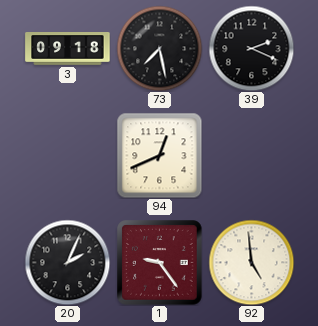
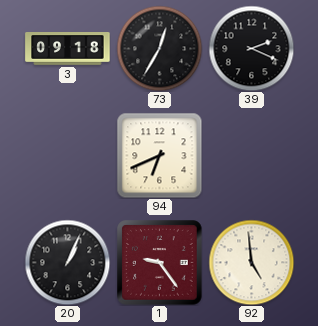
73: 7:28 -> 12:35 (159, 48)
94: 12:41 -> 6:41 (159, 155)
20: 2:04 -> 1:04 (67, 262)
